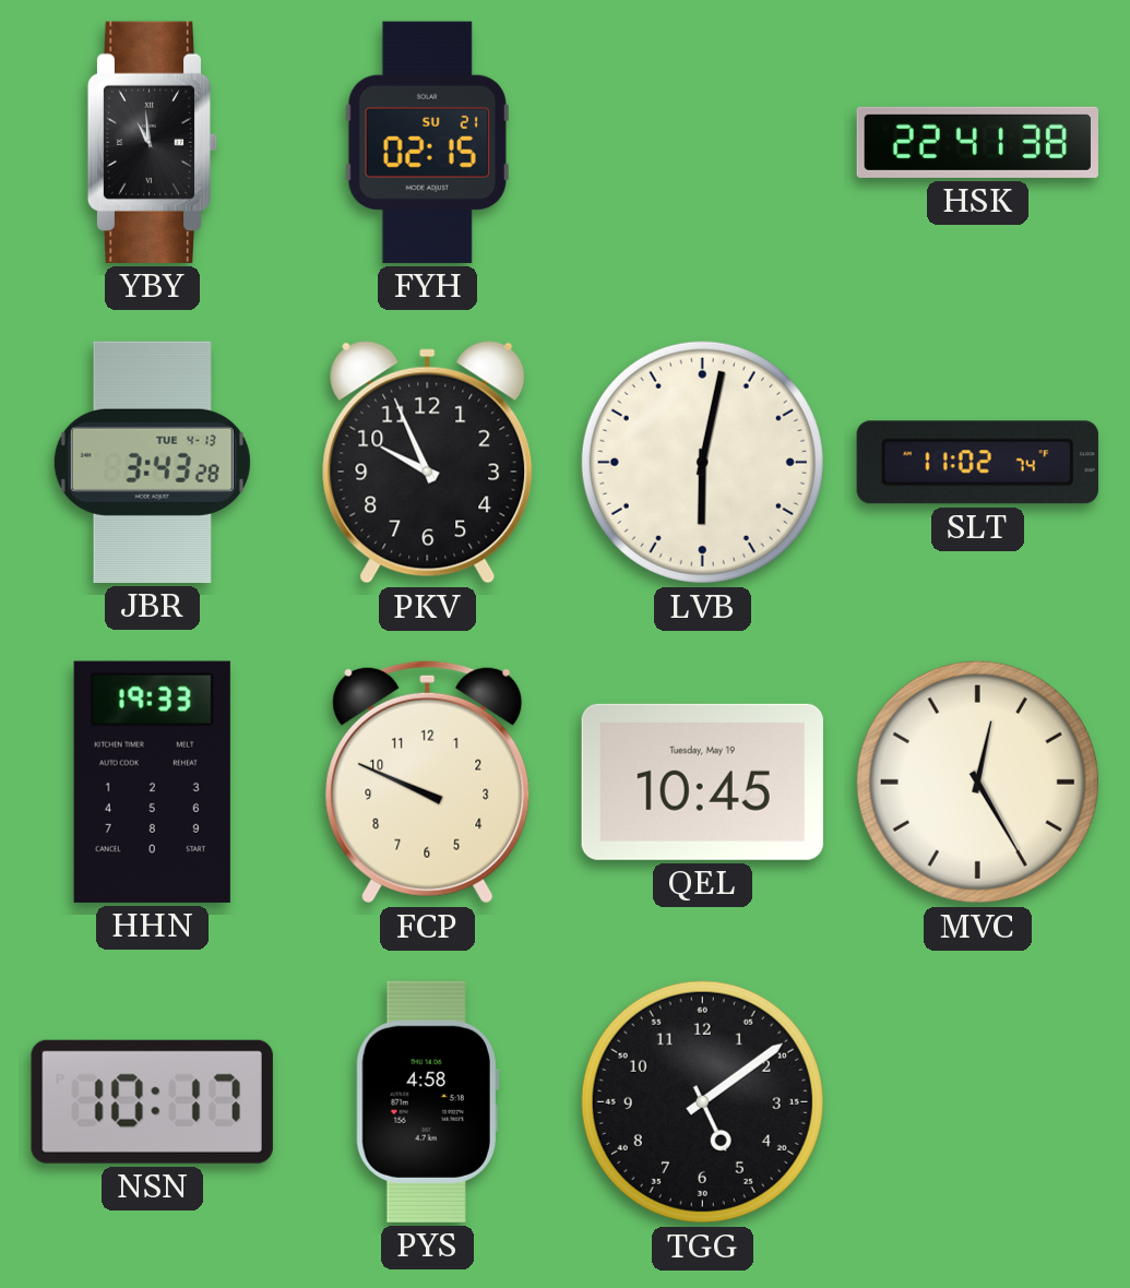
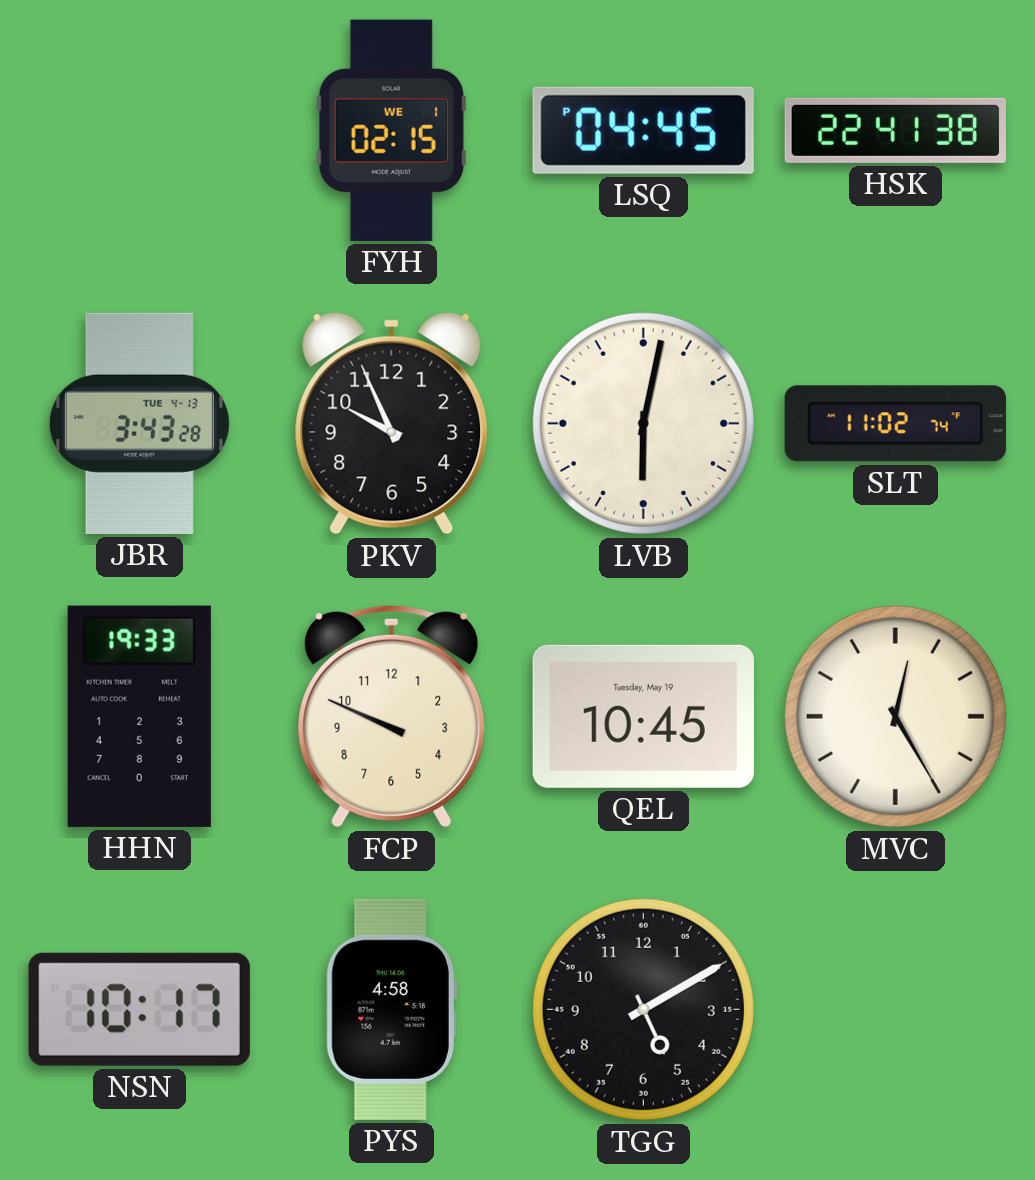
YBY: 10:59 -> none (153, 142)
FYH date: SU 21 -> WE 1 (391, 130)
LSQ: none -> 04:45 (643, 130)
TGG: 5:09 -> 5:10 (643, 1009)
